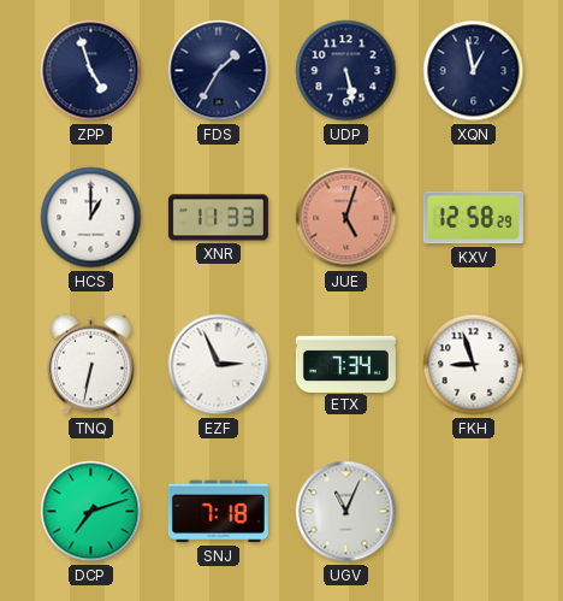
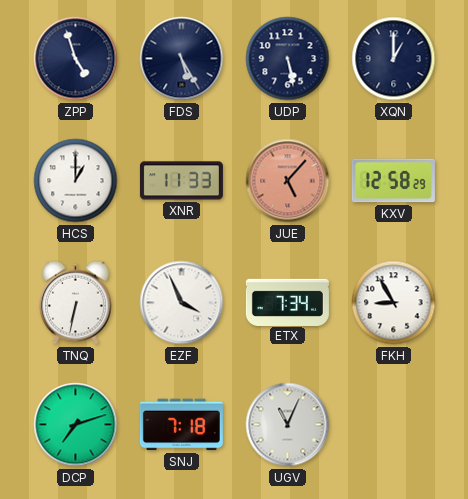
FDS: 1:35 -> 5:25 (182, 59)
XQN: 12:58 -> 1:00 (394, 59)
JUE: 5:03 -> 5:07 (288, 181)
EZF: 2:56 -> 3:56 (182, 303)
FKH: 8:57 -> 8:55 (394, 303)
